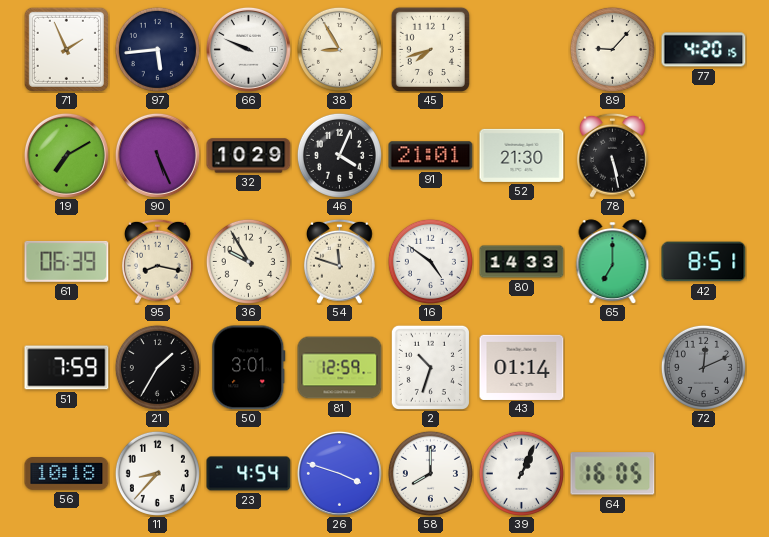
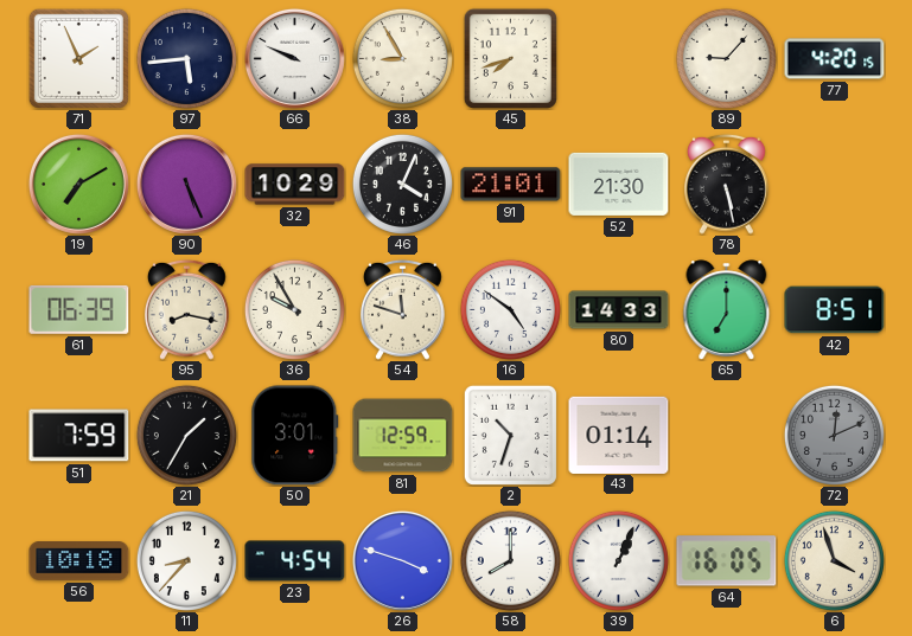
6: none -> 3:57 (834, 560)
